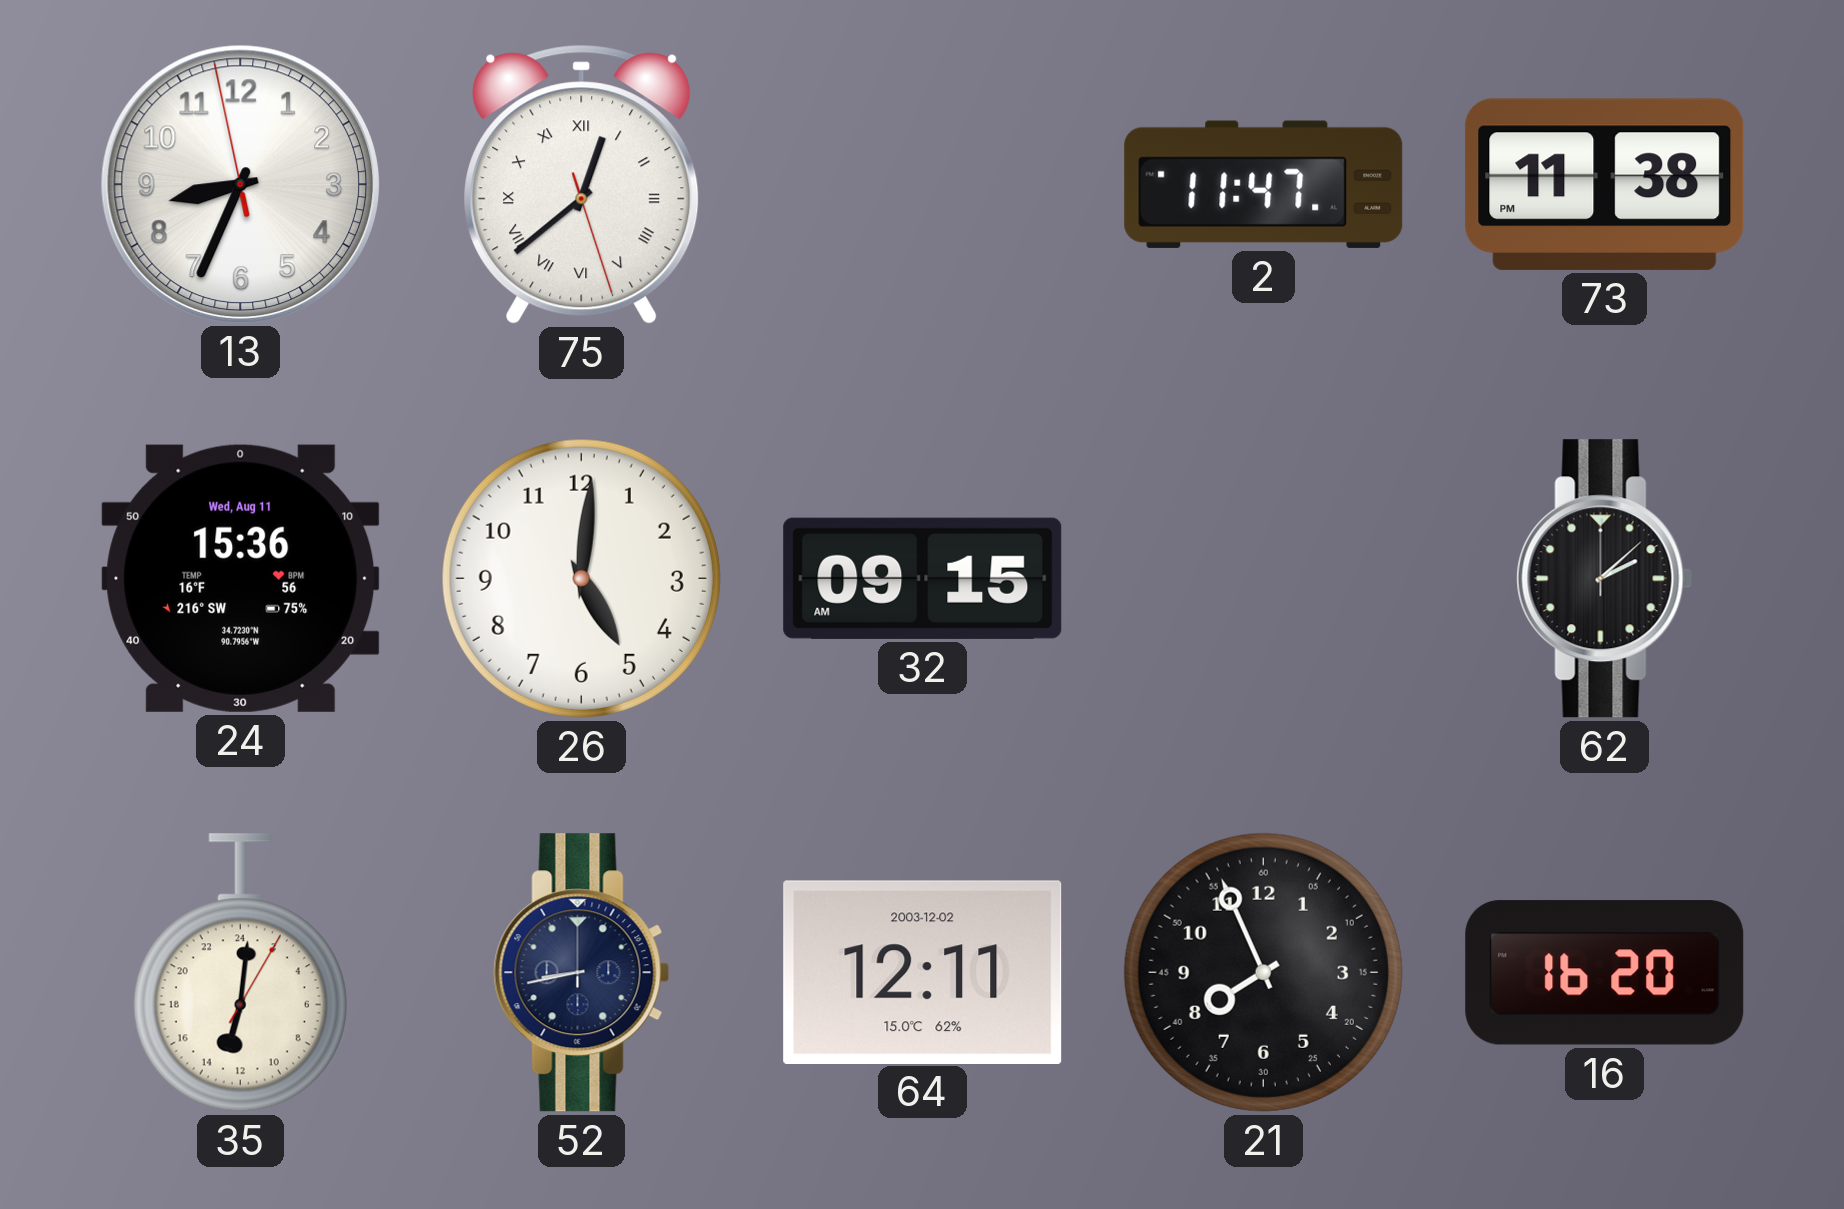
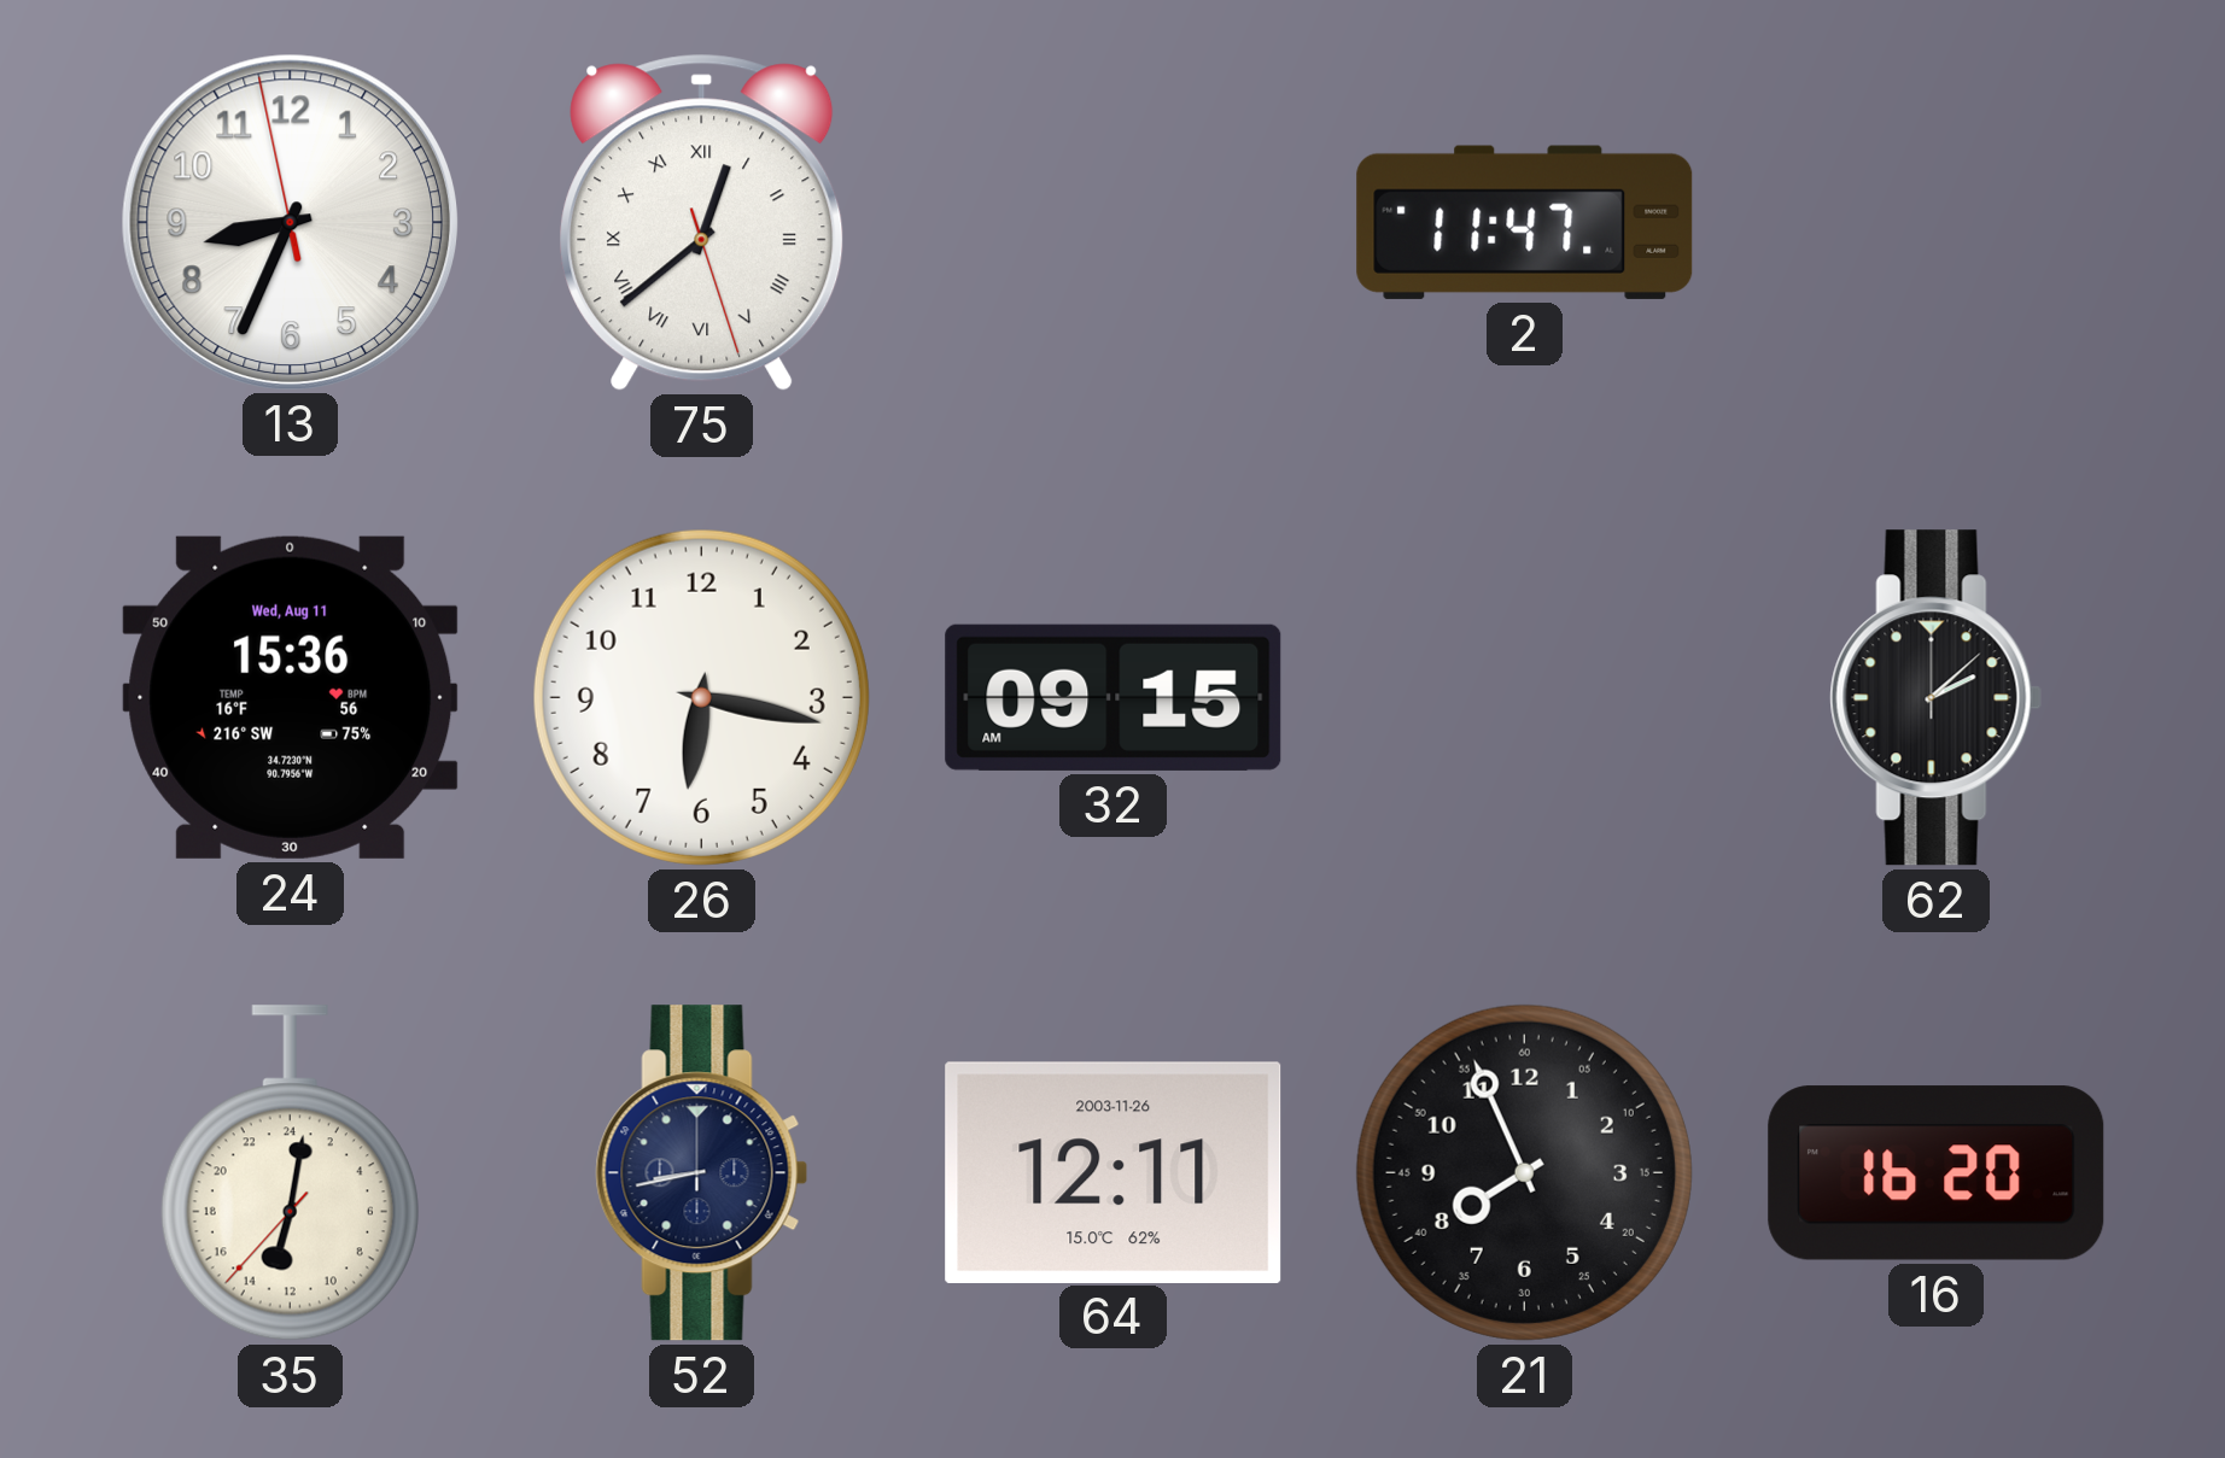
73: 11:38 -> none (1605, 184)
26: 5:01 -> 6:17 (701, 697)
35: 13:01:05 -> 13:01:37 (290, 1173)
64 date: 2003-12-02 -> 2003-11-26 (1114, 1172)
